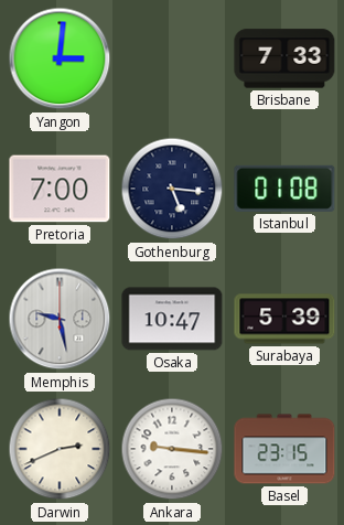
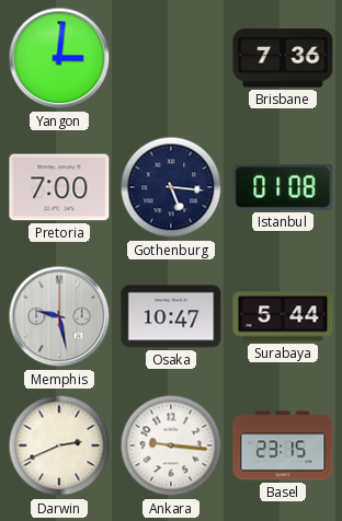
Brisbane: 7:33 -> 7:36 (283, 58)
Surabaya: 5:39 -> 5:44 (283, 316)
